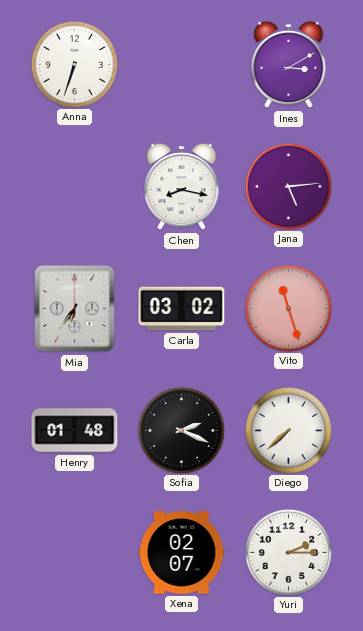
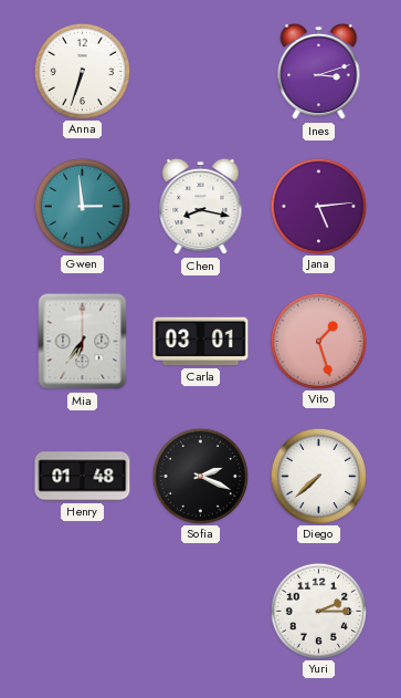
Ines: 3:10 -> 3:12 (319, 72)
Gwen: none -> 2:59 (82, 206)
Carla: 03:02 -> 03:01 (201, 342)
Vito: 11:27 -> 1:27 (318, 341)
Xena: 02:07 -> none (182, 553)
